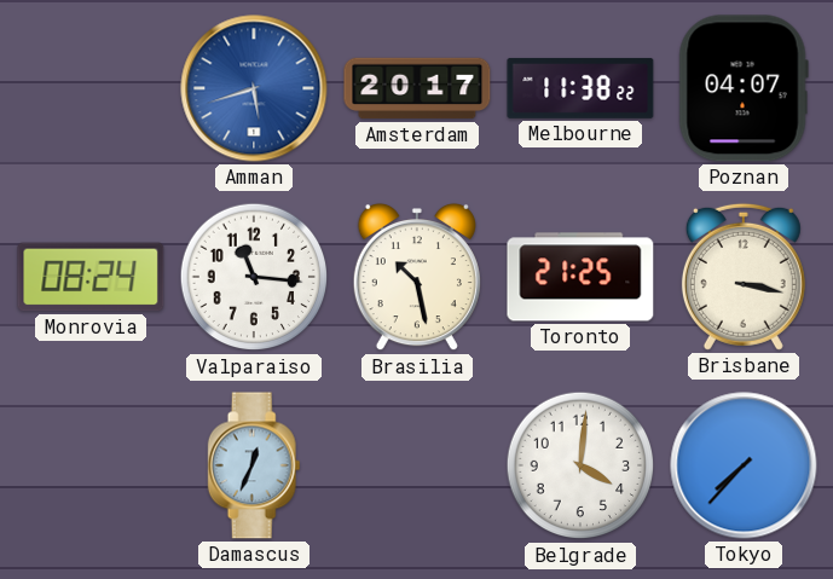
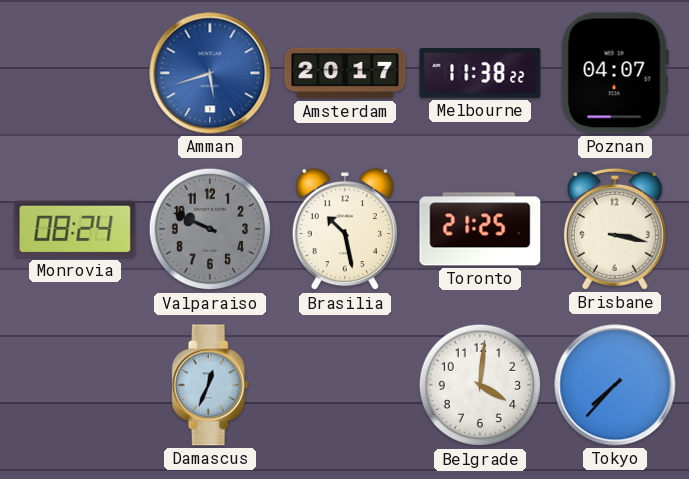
Valparaiso: 11:16 -> 9:49 (210, 229)
Valparaiso dial: white -> grey (210, 229)
